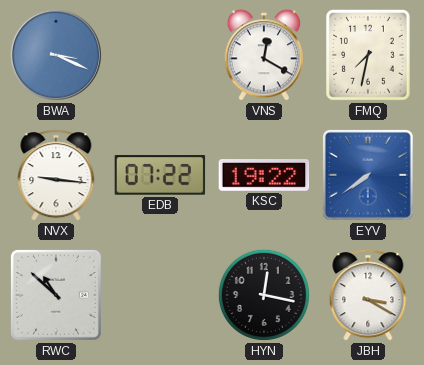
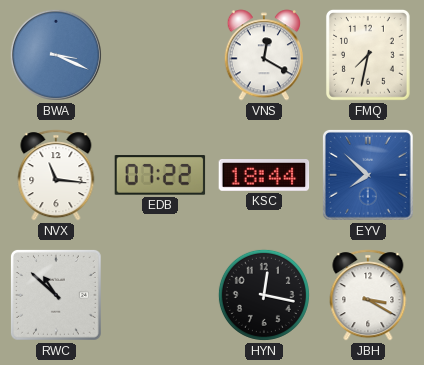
NVX: 9:16 -> 11:16 (56, 175)
KSC: 19:22 -> 18:44 (264, 176)
EYV: 7:39 -> 7:52 (368, 175)
